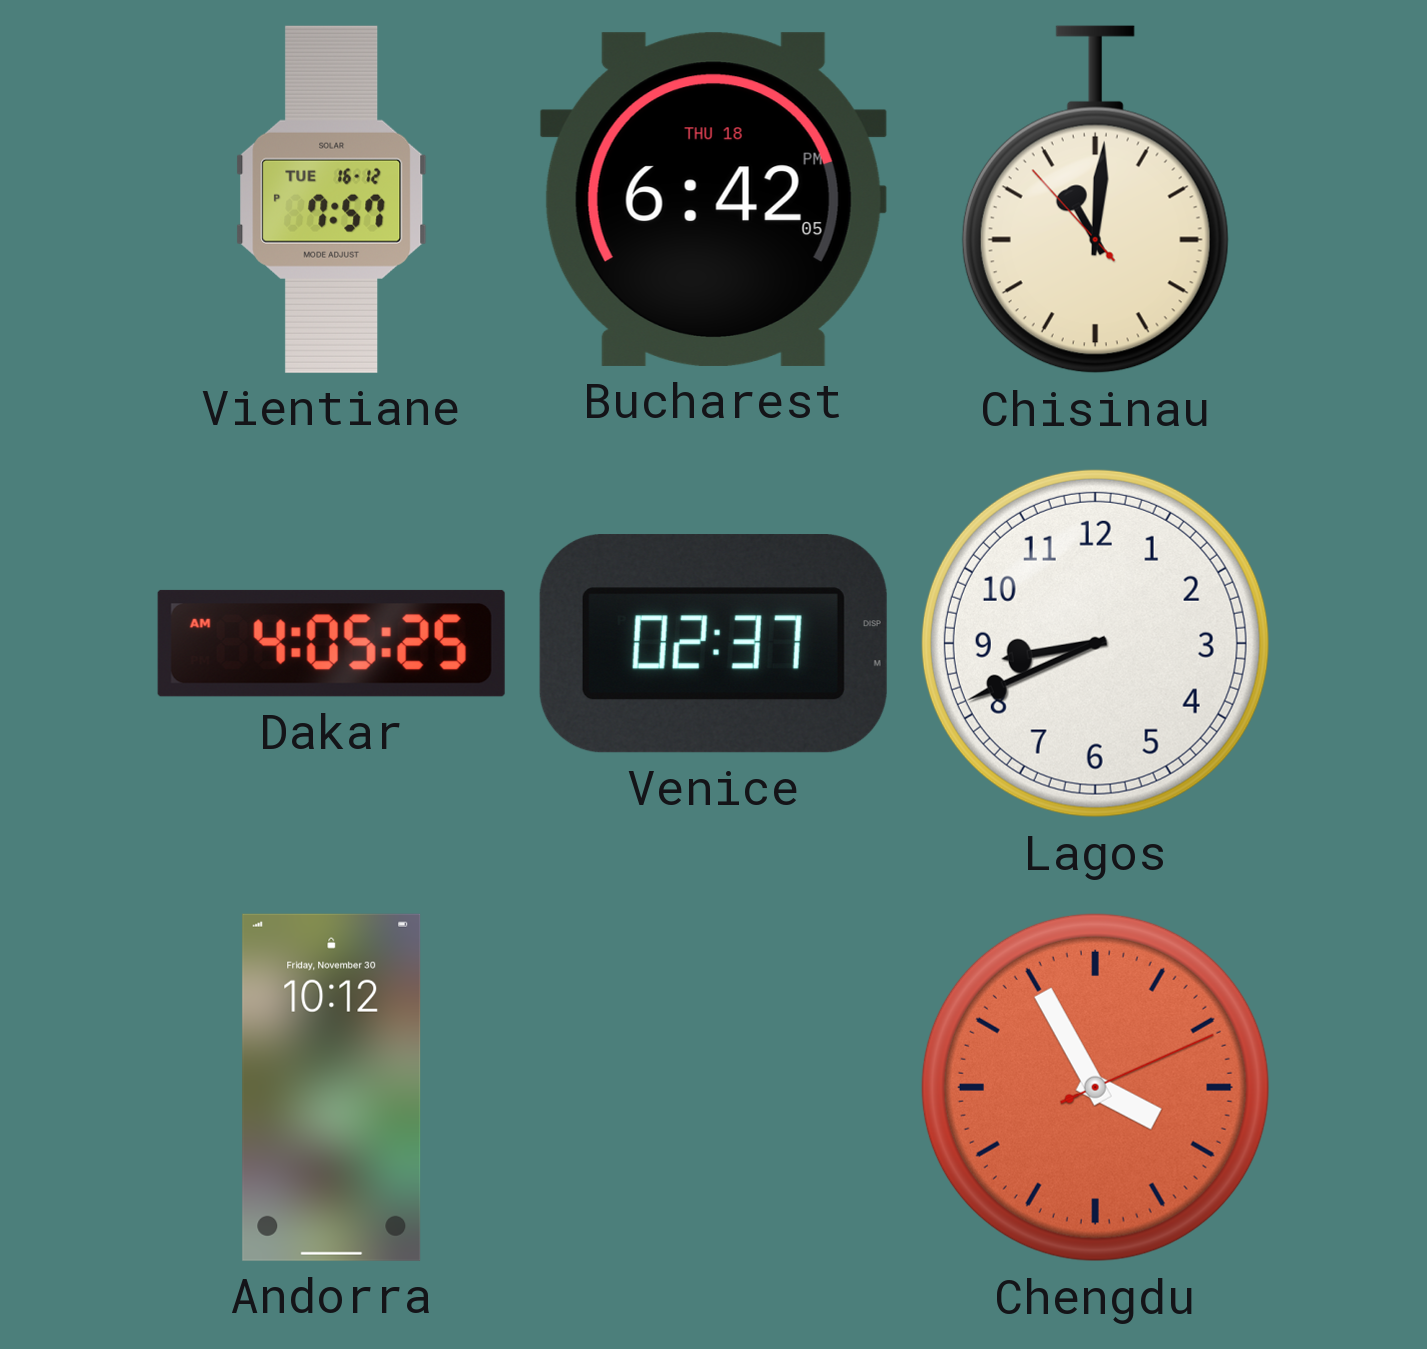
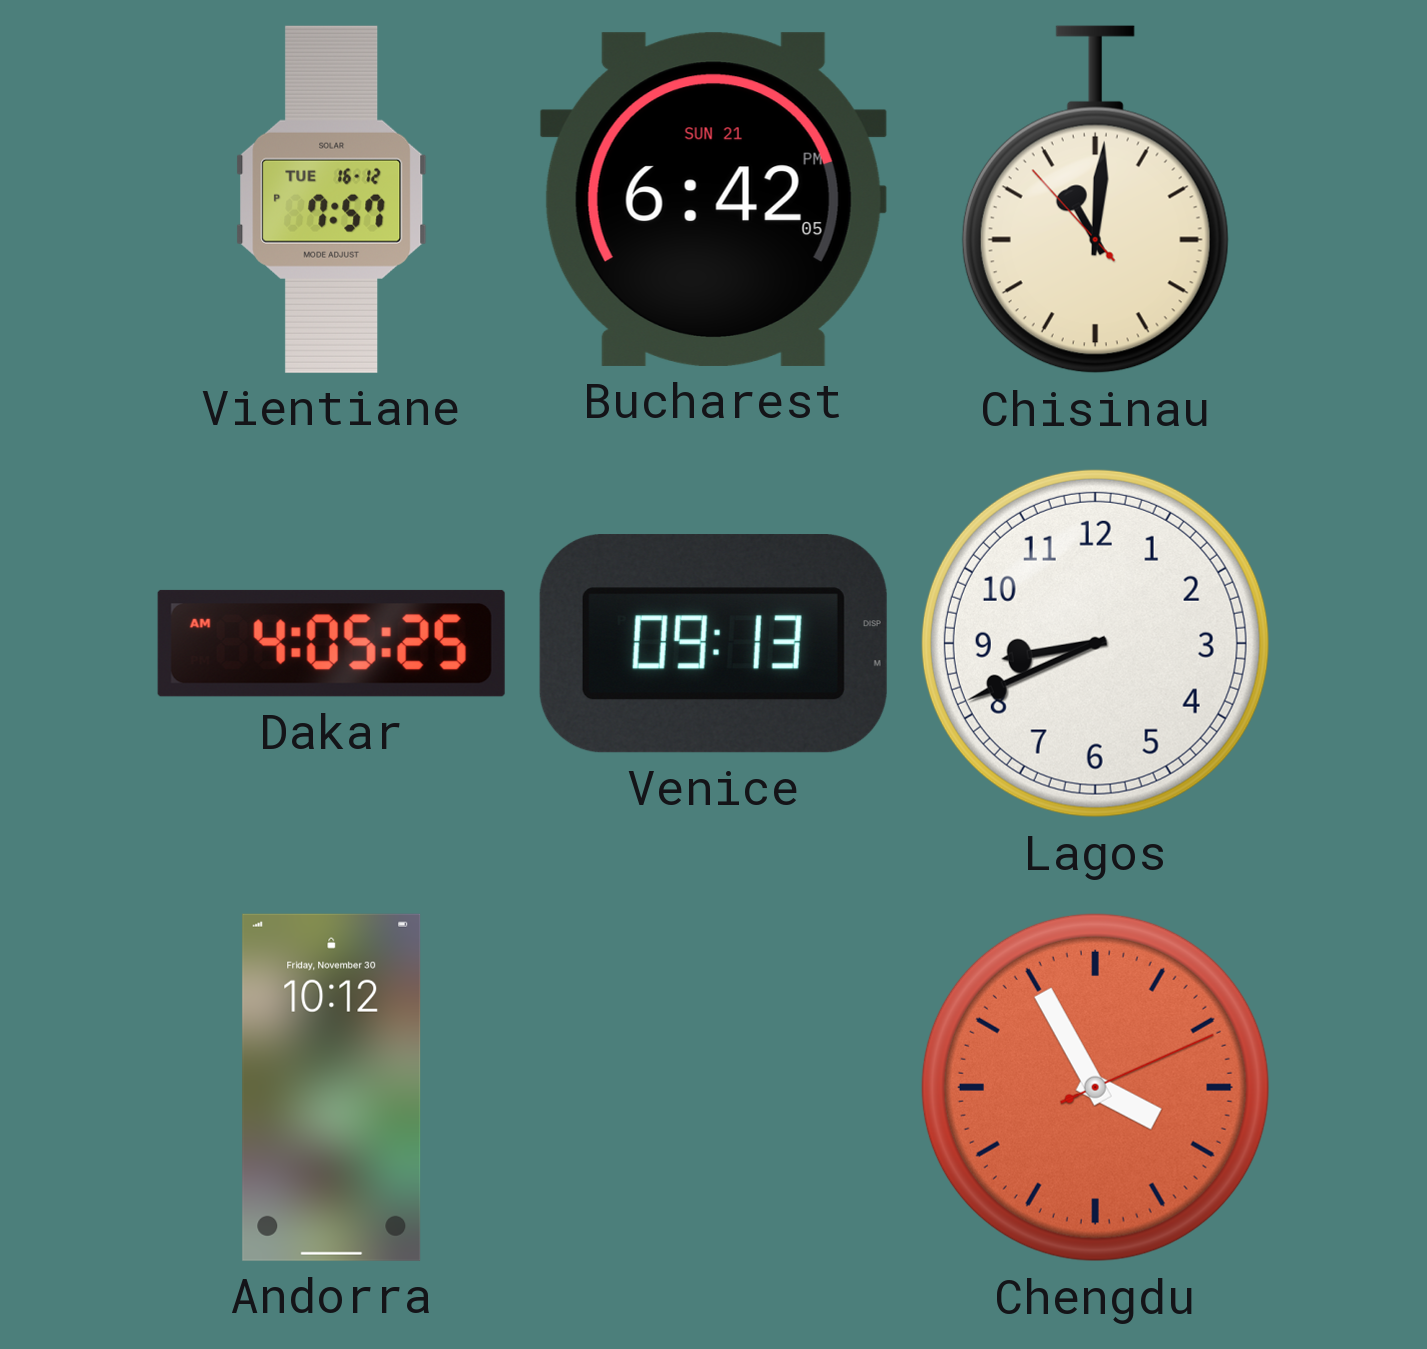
Bucharest date: THU 18 -> SUN 21 (713, 199)
Venice: 02:37 -> 09:13 (713, 644)
